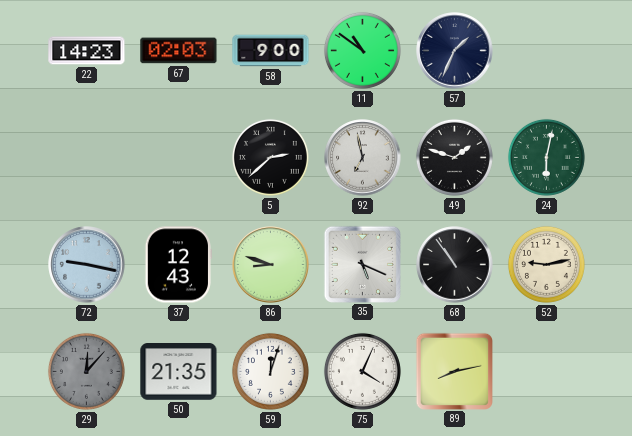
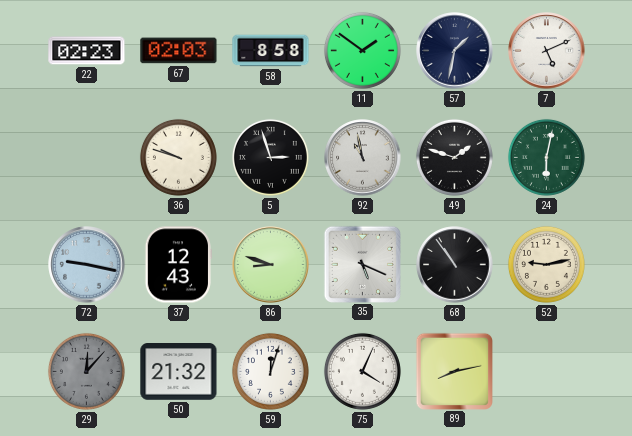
22: 14:23 -> 02:23 (87, 51)
58: 9:00 -> 8:58 (271, 51)
11: 10:51 -> 1:51 (362, 50)
57: 1:34 -> 1:32 (455, 51)
7: none -> 5:11 (547, 51)
36: none -> 9:48 (178, 157)
5: 2:38 -> 2:57 (270, 157)
92: 6:58 -> 10:58 (363, 158)
50: 21:35 -> 21:32 (179, 372)
